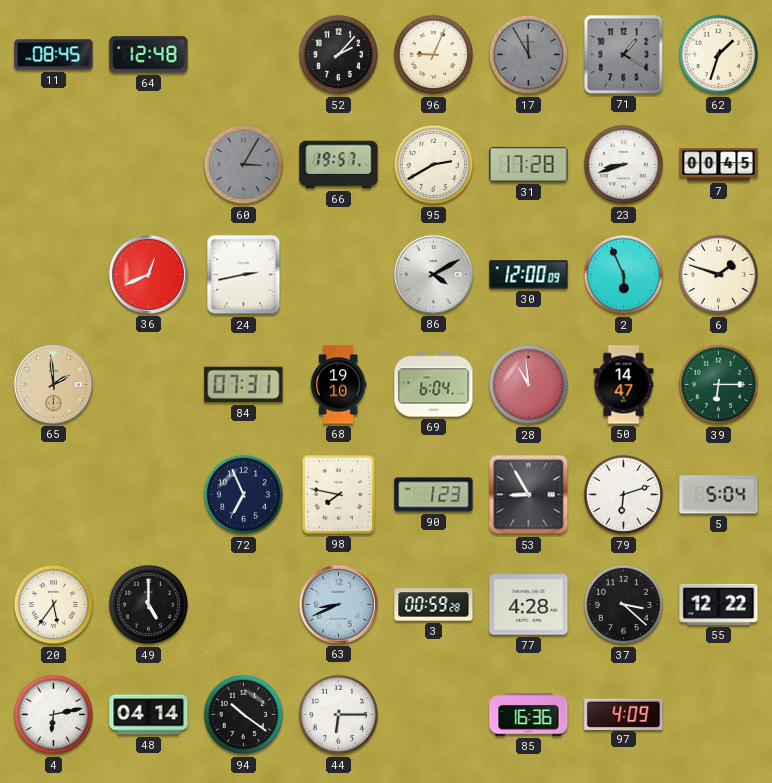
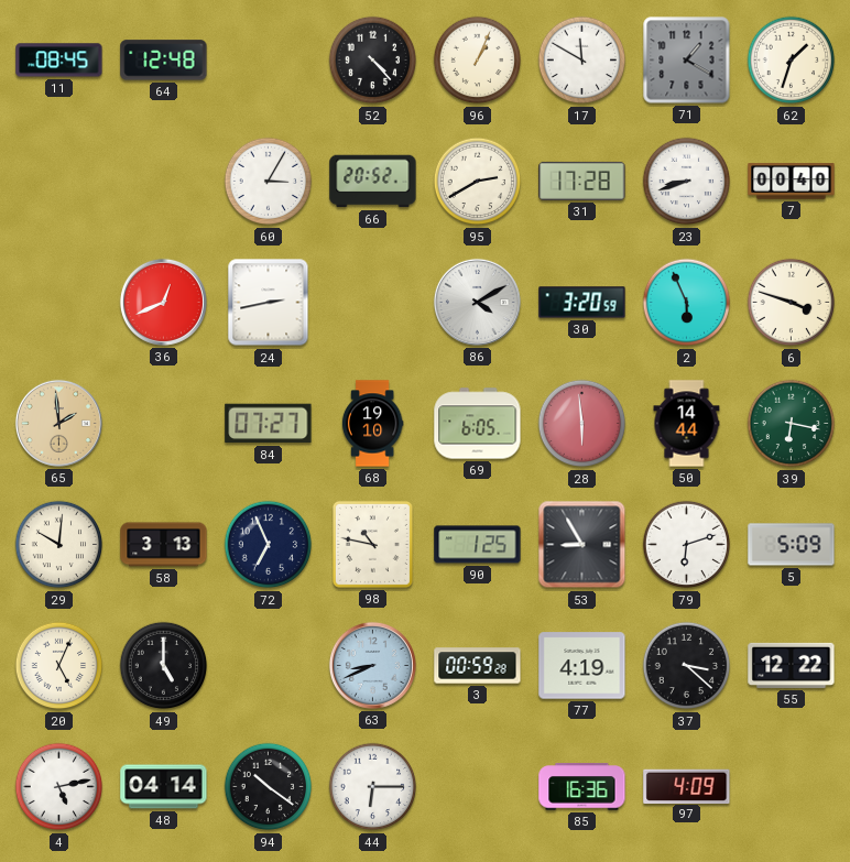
52: 2:07 -> 4:23 (373, 61)
96: 9:04 -> 1:04 (478, 61)
17: 11:55 -> 11:50 (582, 61)
17 dial: grey -> white (582, 61)
60 dial: grey -> white (269, 182)
66: 19:57 -> 20:52 (373, 182)
7: 00:45 -> 00:40 (792, 182)
30: 12:00 -> 3:20 (582, 303)
6: 1:48 -> 3:48 (792, 303)
84: 07:31 -> 07:27 (269, 424)
69: 6:04 -> 6:05 (478, 424)
28: 10:59 -> 5:59 (582, 424)
50: 14:47 -> 14:44 (687, 424)
39: 6:15 -> 6:17 (792, 424)
29: none -> 10:01 (59, 545)
58: none -> 3:13 (164, 545)
98: 7:47 -> 10:47 (372, 544)
90: 1:23 -> 1:25 (478, 545)
5: 5:04 -> 5:09 (792, 545)
20: 5:36 -> 5:04 (59, 666)
77: 4:28 -> 4:19 (582, 666)
4: 6:13 -> 5:13 (59, 787)
